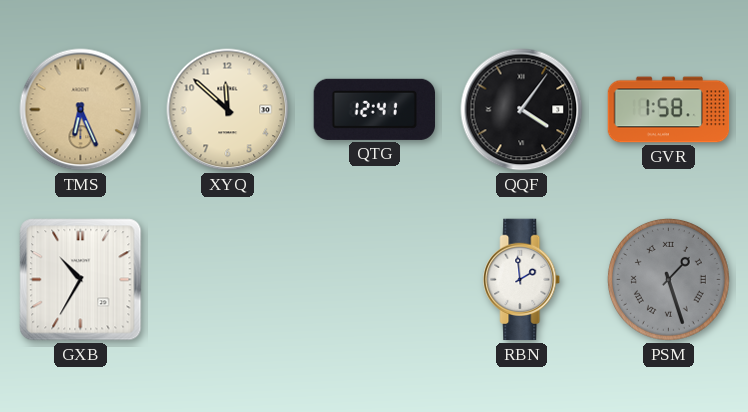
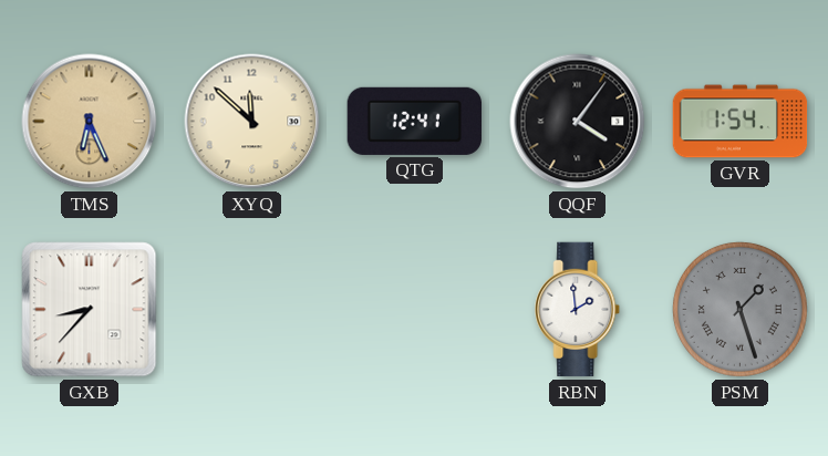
GVR: 1:58 -> 1:54 (741, 122)
GXB: 10:35 -> 8:37 (90, 310)
